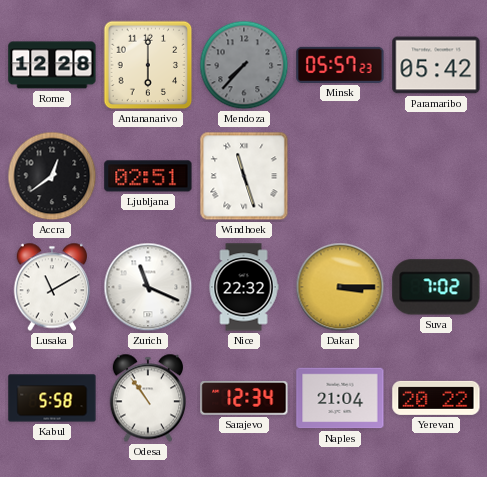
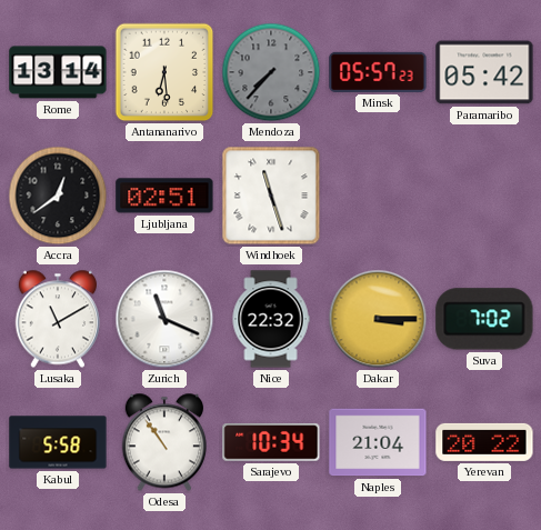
Rome: 12:28 -> 13:14 (58, 72)
Antananarivo: 6:00 -> 6:29 (164, 72)
Sarajevo: 12:34 -> 10:34 (271, 443)
